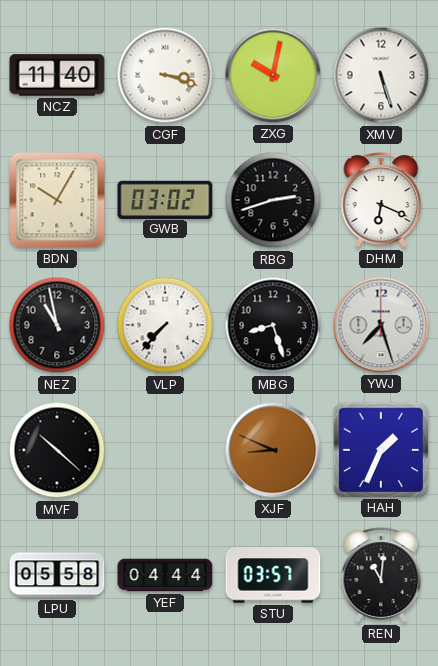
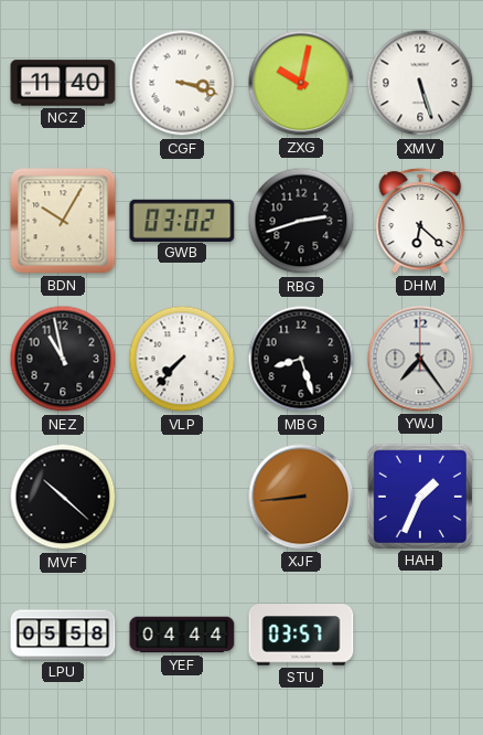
DHM: 6:19 -> 6:22 (420, 221)
YWJ: 7:27 -> 7:24 (420, 359)
XJF: 8:49 -> 8:44 (301, 497)
REN: 11:01 -> none (381, 575)
